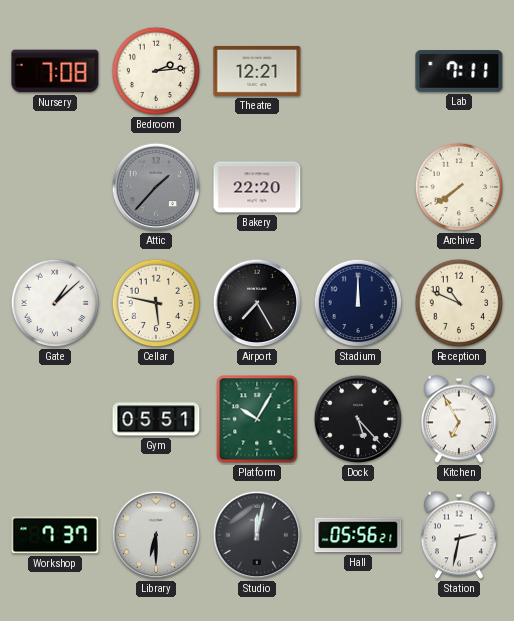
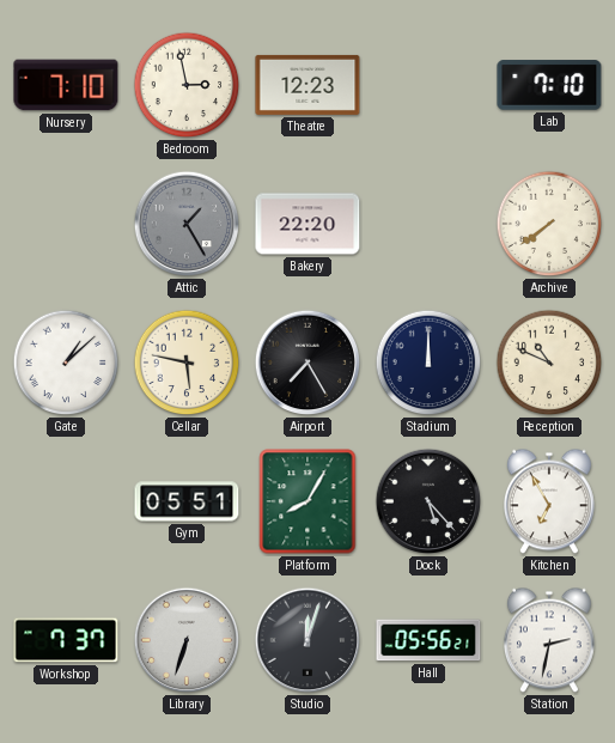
Nursery: 7:08 -> 7:10 (66, 85)
Bedroom: 2:14 -> 2:58 (187, 85)
Theatre: 12:21 -> 12:23 (307, 85)
Lab: 7:11 -> 7:10 (549, 85)
Attic: 1:37 -> 1:25 (187, 224)
Platform: 10:05 -> 8:05 (307, 501)
Library: 6:30 -> 6:33 (187, 640)
Studio: 12:02 -> 12:03 (307, 640)
